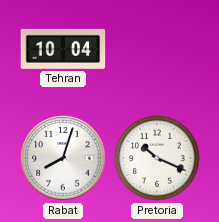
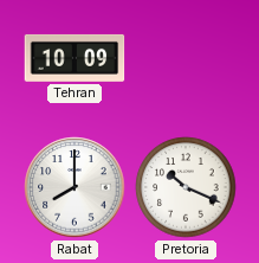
Tehran: 10:04 -> 10:09 (75, 58)
Rabat: 8:03 -> 8:00 (75, 187)
